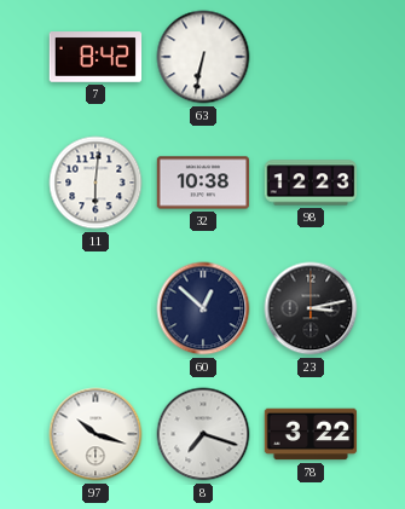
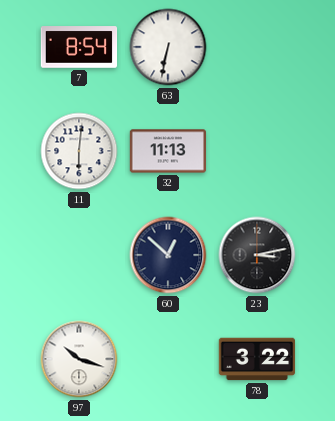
7: 8:42 -> 8:54 (79, 47)
32: 10:38 -> 11:13 (168, 151)
98: 12:23 -> none (311, 183)
8: 7:18 -> none (203, 434)
